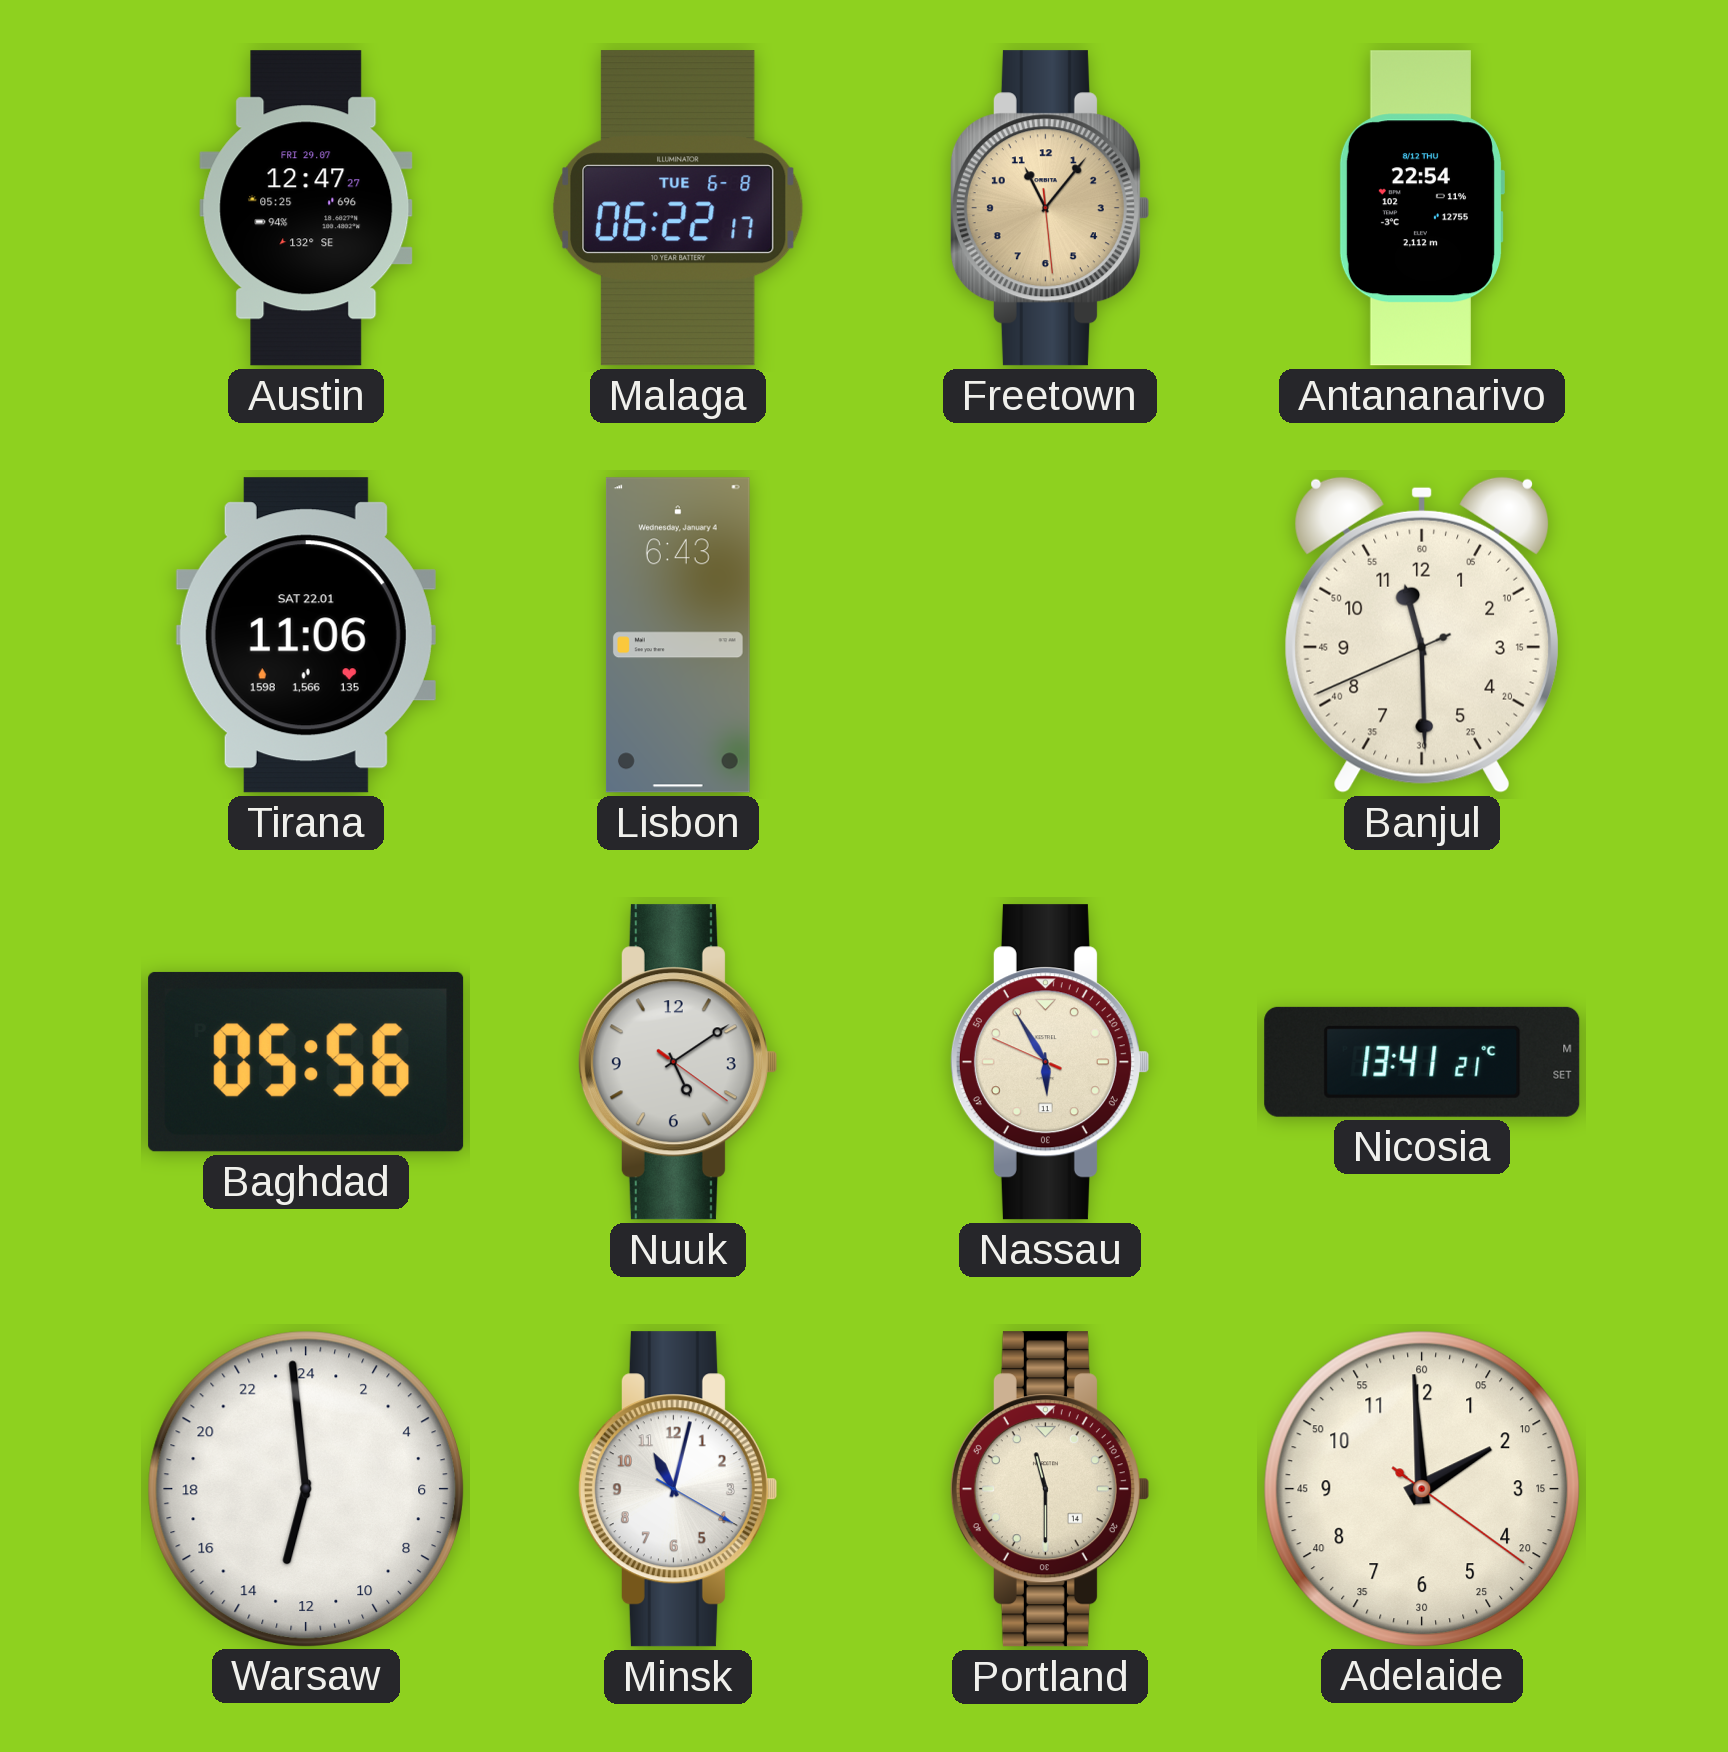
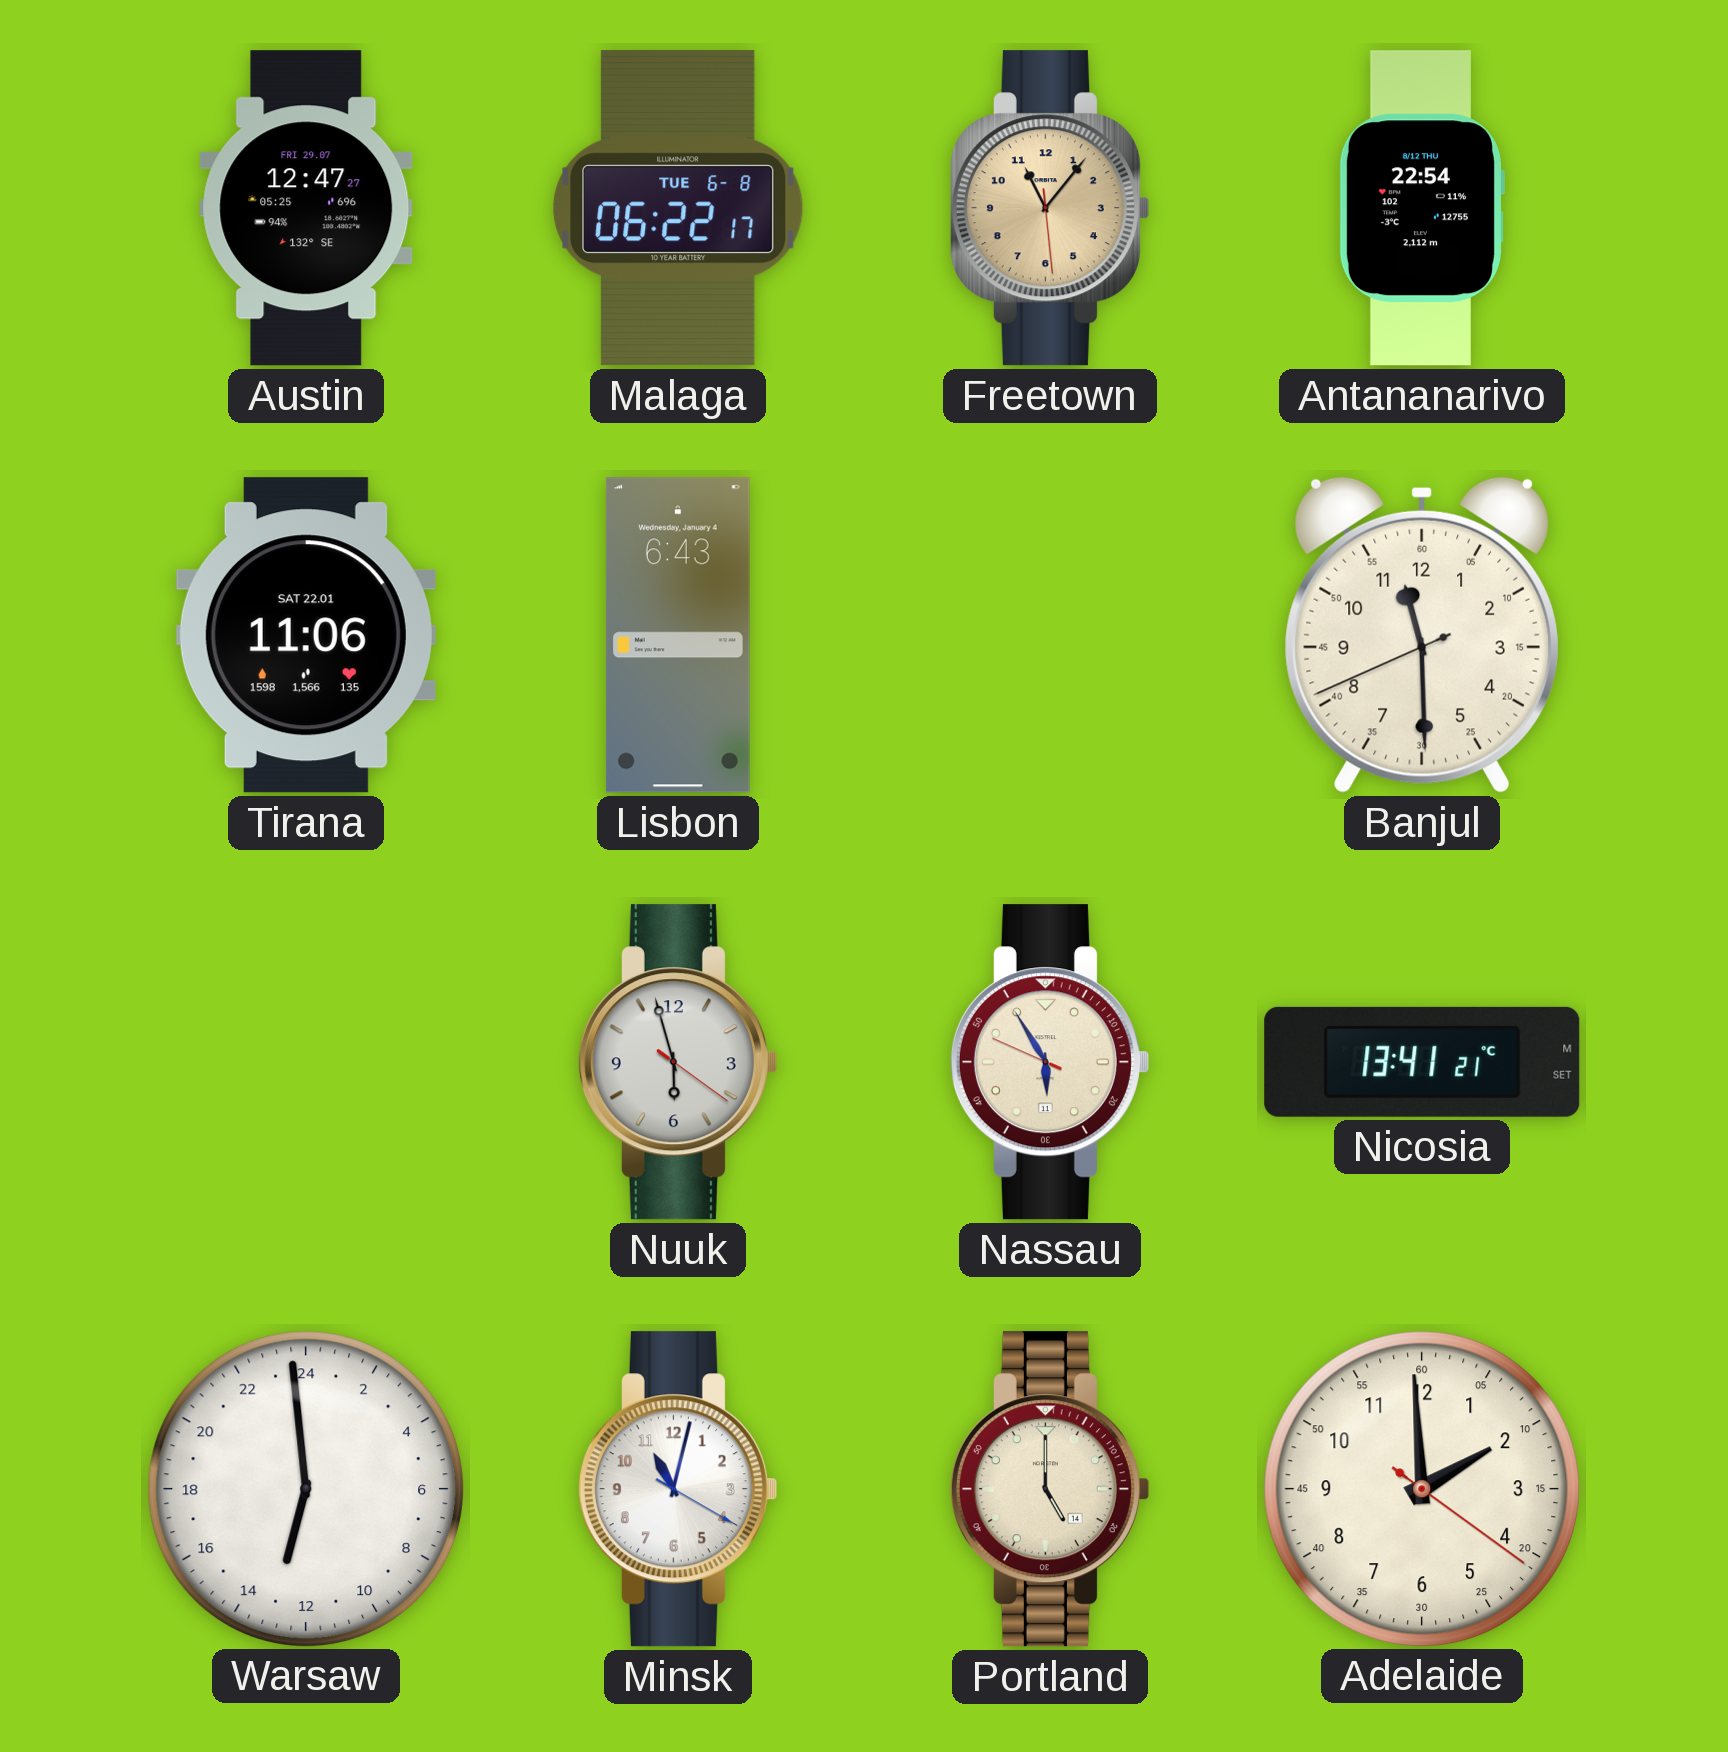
Baghdad: 05:56 -> none (306, 1062)
Nuuk: 5:09 -> 5:57 (677, 1062)
Portland: 11:30 -> 5:00 (1049, 1489)
